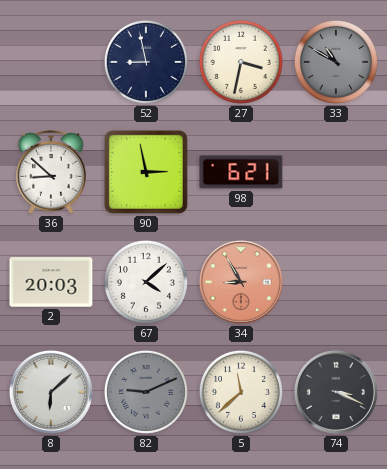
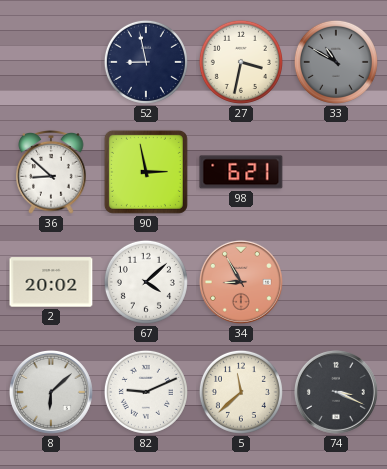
2: 20:03 -> 20:02 (51, 282)
82 dial: grey -> white (146, 392)
